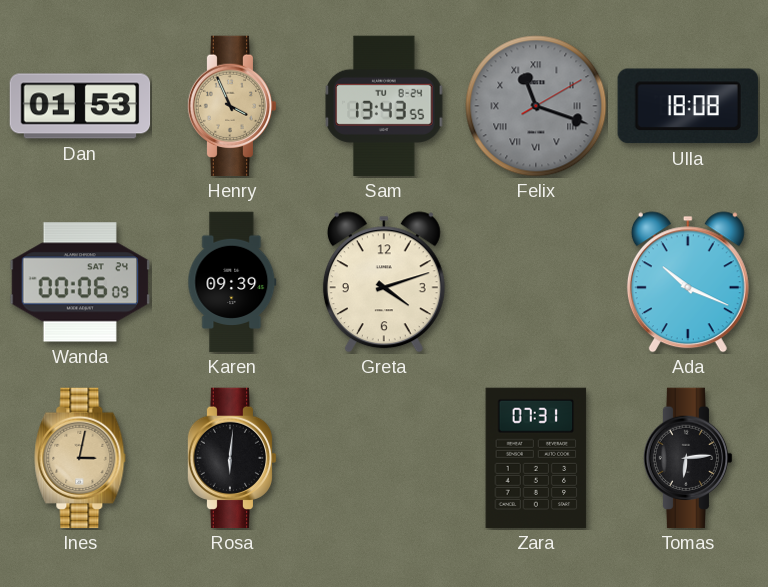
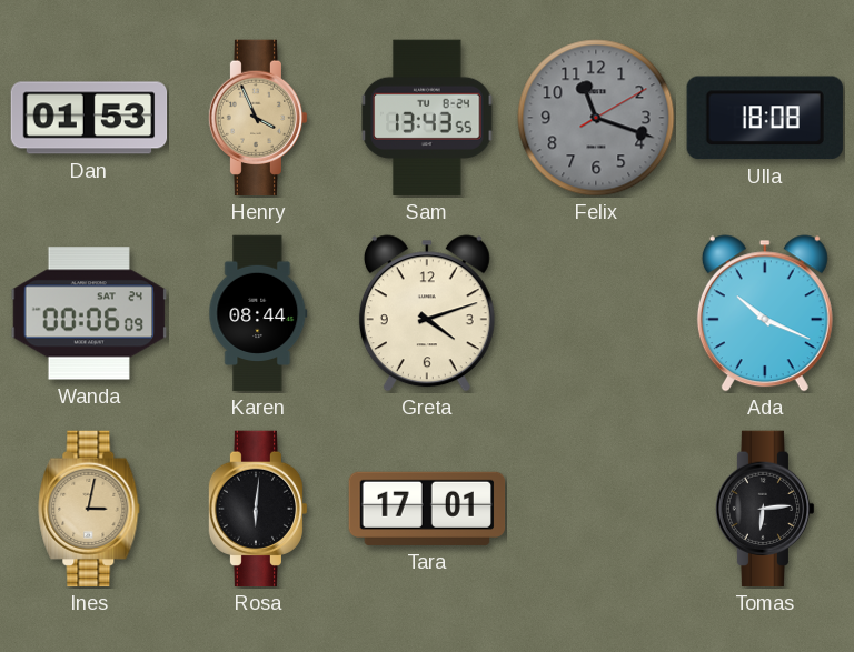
Felix numerals: Roman -> Arabic (596, 118)
Karen: 09:39 -> 08:44 (258, 313)
Tara: none -> 17:01 (427, 509)
Zara: 07:31 -> none (536, 458)
